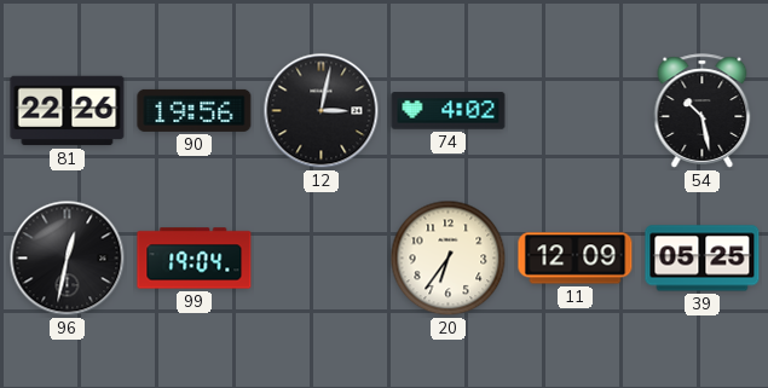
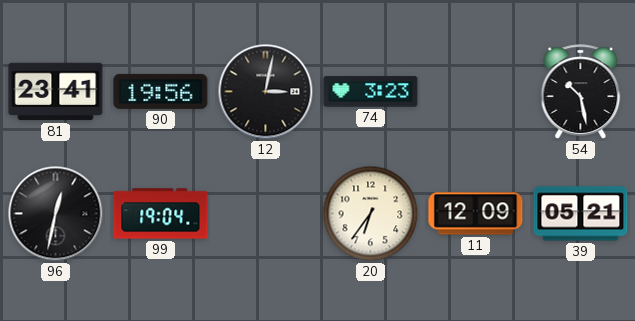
81: 22:26 -> 23:41 (56, 92)
74: 4:02 -> 3:23 (371, 92)
39: 05:25 -> 05:21 (581, 214)
